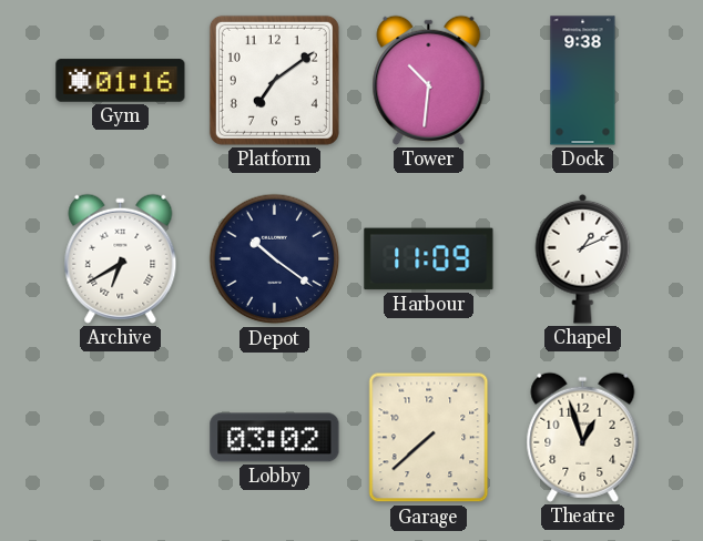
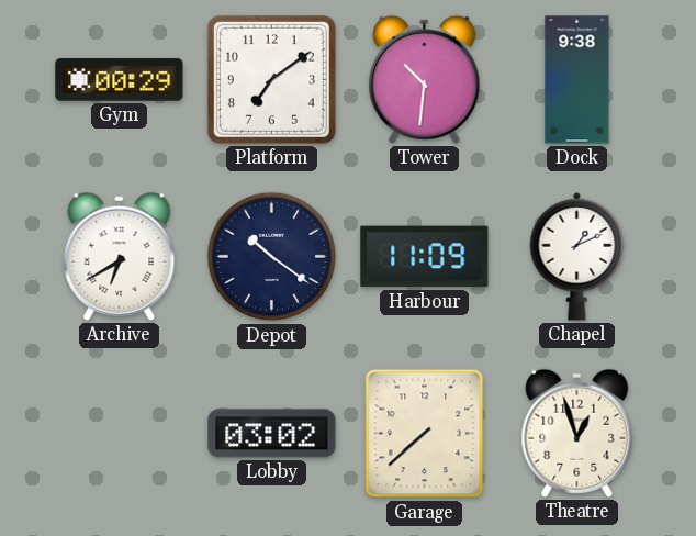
Gym: 01:16 -> 00:29 (120, 80)
